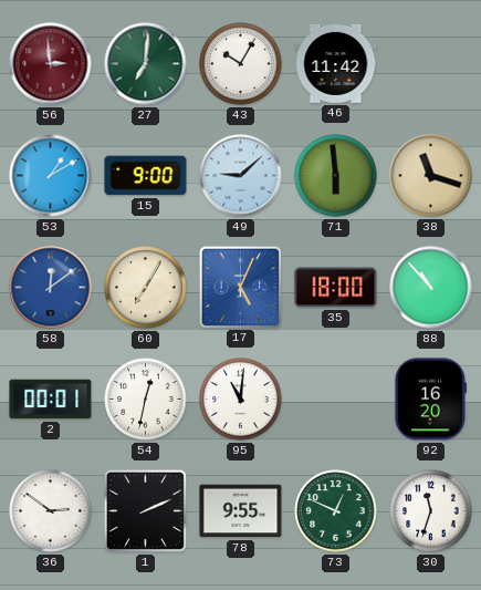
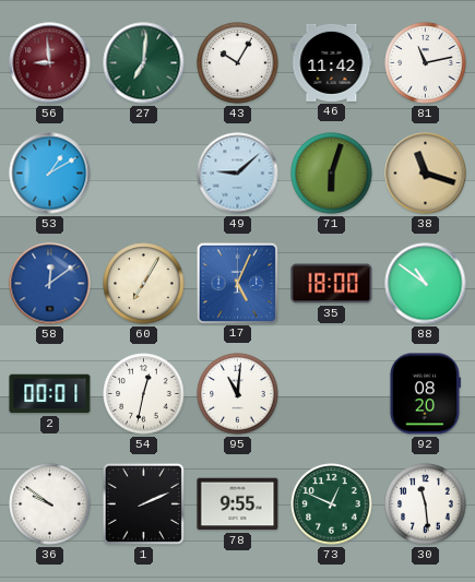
56: 2:59 -> 8:59 (50, 63)
81: none -> 11:13 (426, 63)
15: 9:00 -> none (146, 176)
71: 5:59 -> 6:03 (332, 174)
88: 10:53 -> 10:51 (426, 284)
92: 16:20 -> 08:20 (425, 394)
36: 2:51 -> 9:51 (50, 504)
30: 11:33 -> 11:29 (426, 504)
